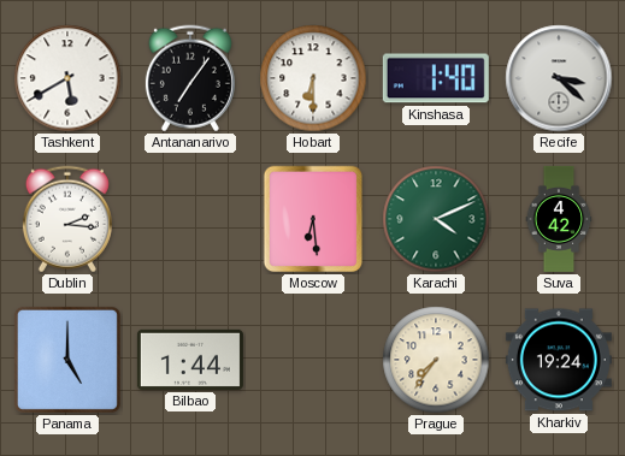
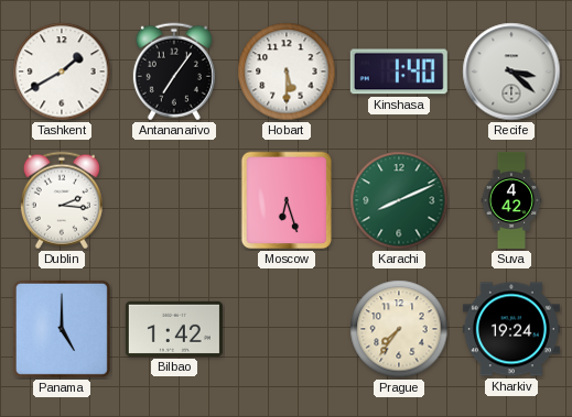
Tashkent: 5:40 -> 1:40 (62, 72)
Hobart: 6:30 -> 5:30 (287, 72)
Moscow: 6:29 -> 6:27 (287, 200)
Karachi: 4:11 -> 8:11 (399, 200)
Bilbao: 1:44 -> 1:42 (174, 329)
